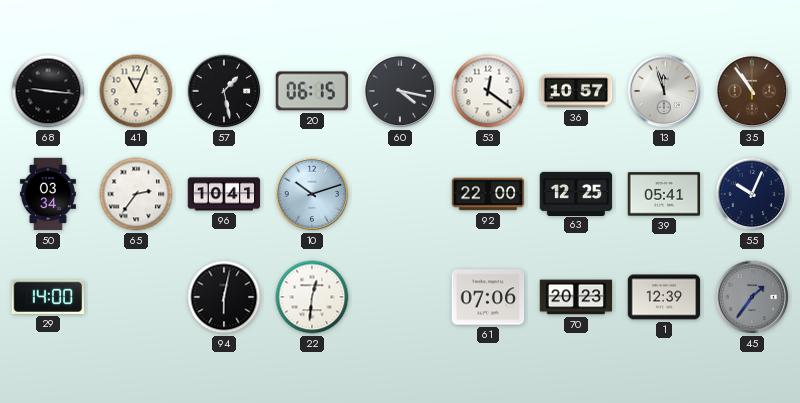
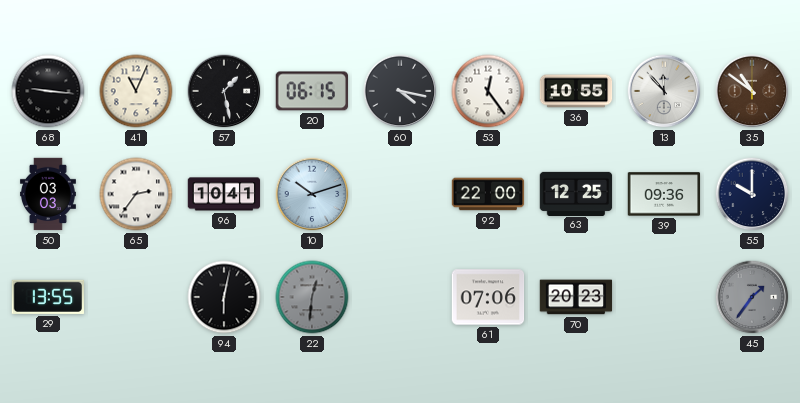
53: 12:21 -> 12:24 (488, 91)
36: 10:57 -> 10:55 (576, 91)
13: 11:57 -> 11:53 (664, 91)
35: 10:54 -> 10:51 (752, 91)
50: 03:34 -> 03:03 (48, 194)
39: 05:41 -> 09:36 (664, 194)
55: 10:04 -> 10:00 (752, 194)
29: 14:00 -> 13:55 (48, 297)
22 dial: white -> grey (312, 297)
1: 12:39 -> none (664, 297)
